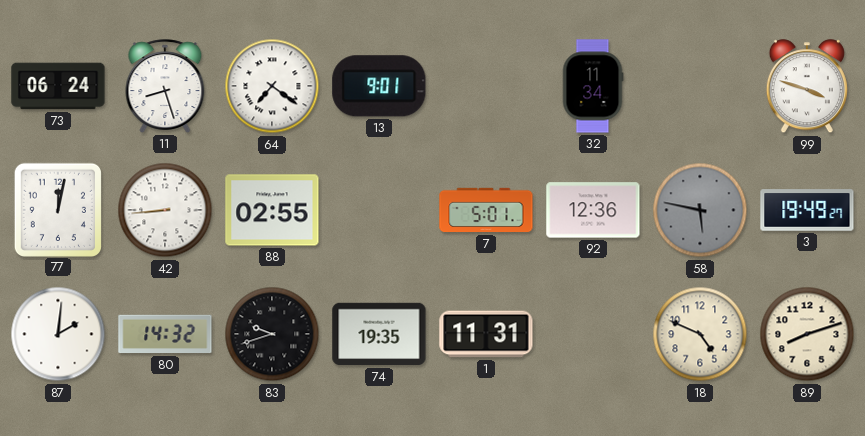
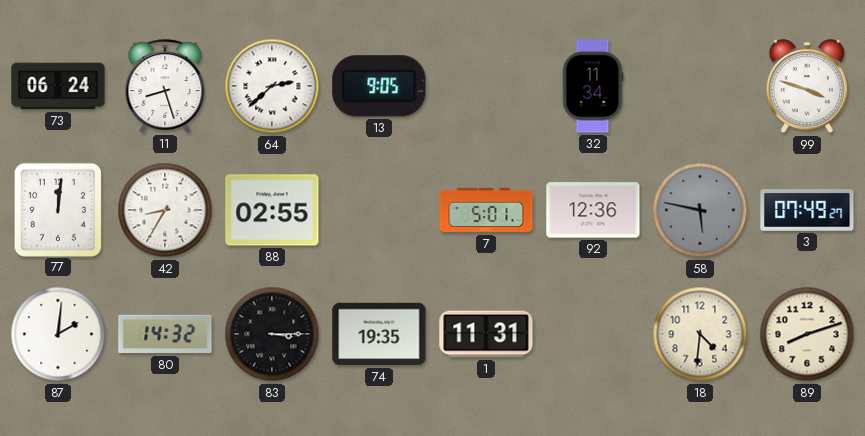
64: 7:21 -> 2:38 (272, 86)
13: 9:01 -> 9:05 (379, 86)
77: 12:02 -> 12:01 (58, 209)
42: 8:44 -> 8:35 (165, 210)
3: 19:49 -> 07:49 (807, 210)
83: 9:42 -> 3:15 (272, 334)
18: 4:49 -> 4:31 (700, 334)
